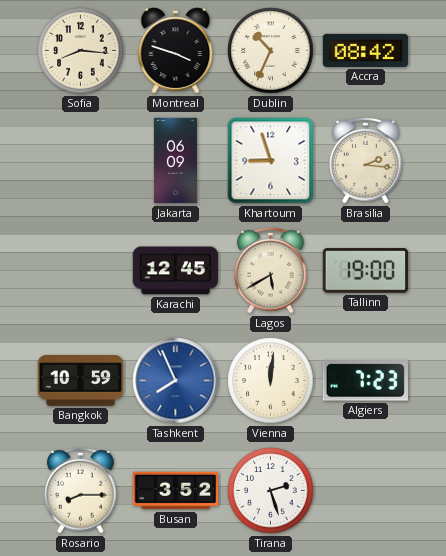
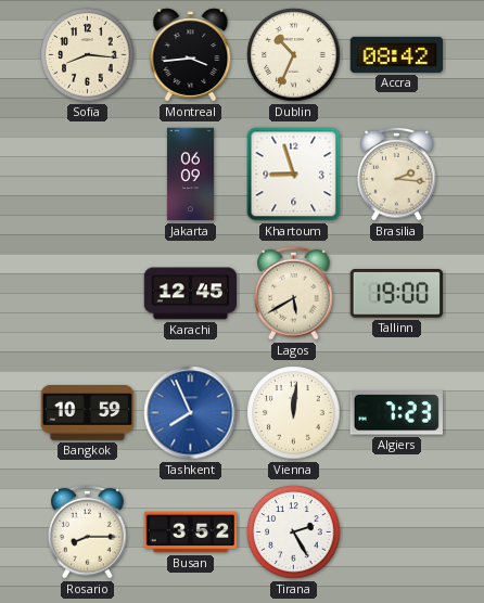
Montreal: 3:48 -> 3:44 (191, 55)
Tirana: 2:27 -> 2:25 (294, 533)
